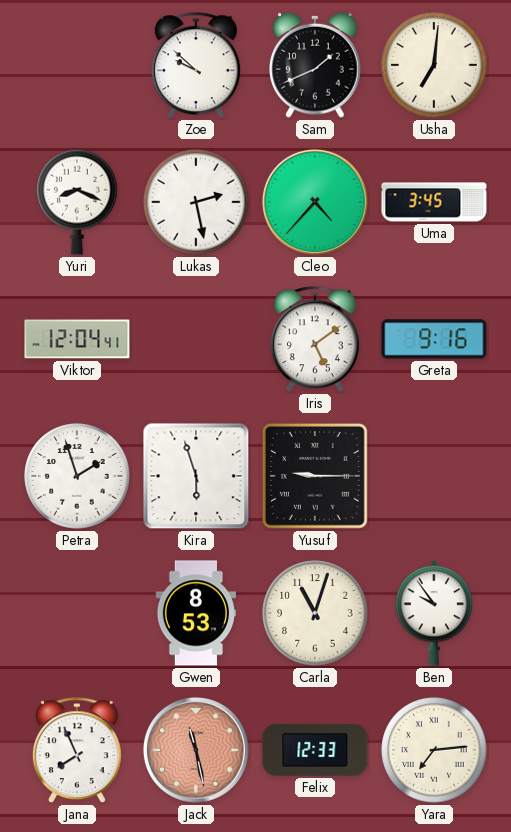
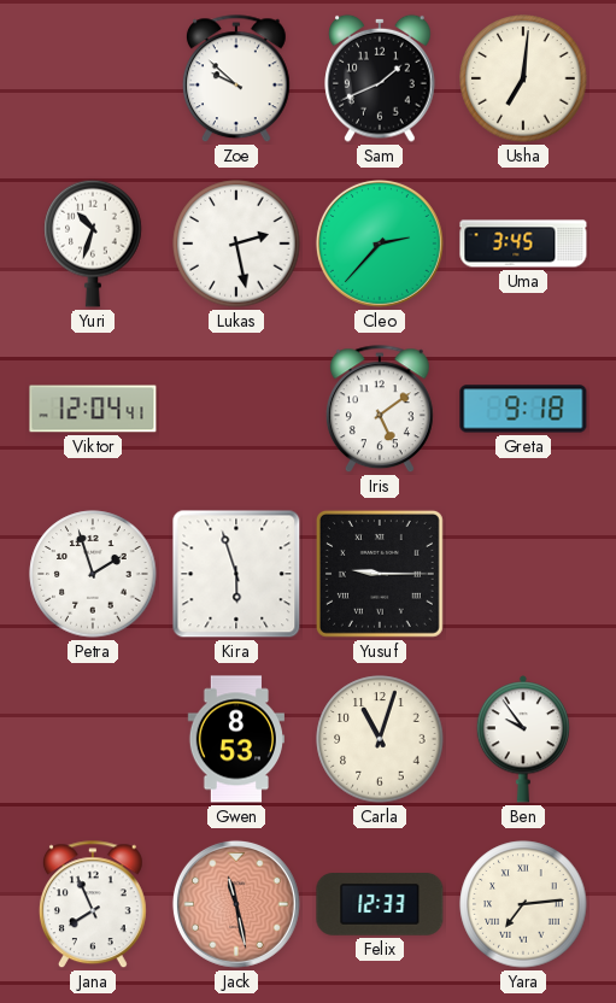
Yuri: 8:19 -> 10:33 (93, 244)
Cleo: 4:37 -> 2:37 (380, 244)
Greta: 9:16 -> 9:18 (523, 409)
